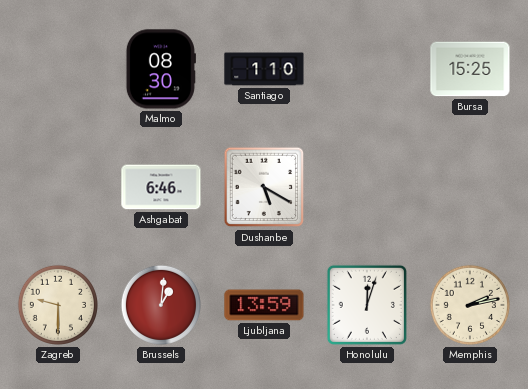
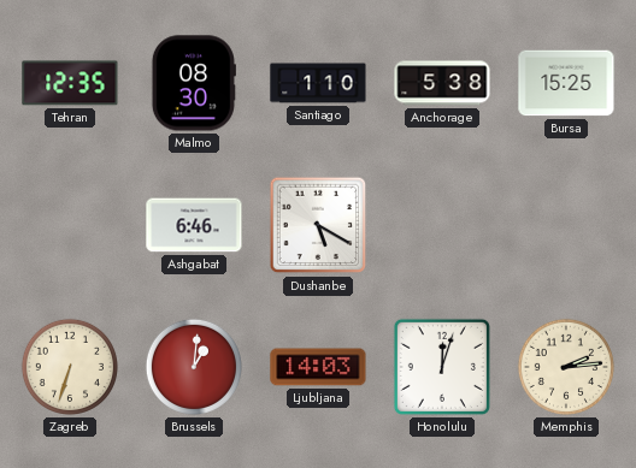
Tehran: none -> 12:35 (70, 83)
Anchorage: none -> 5:38 (442, 83)
Zagreb: 9:30 -> 6:33 (70, 367)
Ljubljana: 13:59 -> 14:03 (318, 367)
Memphis: 2:13 -> 2:14 (566, 367)
